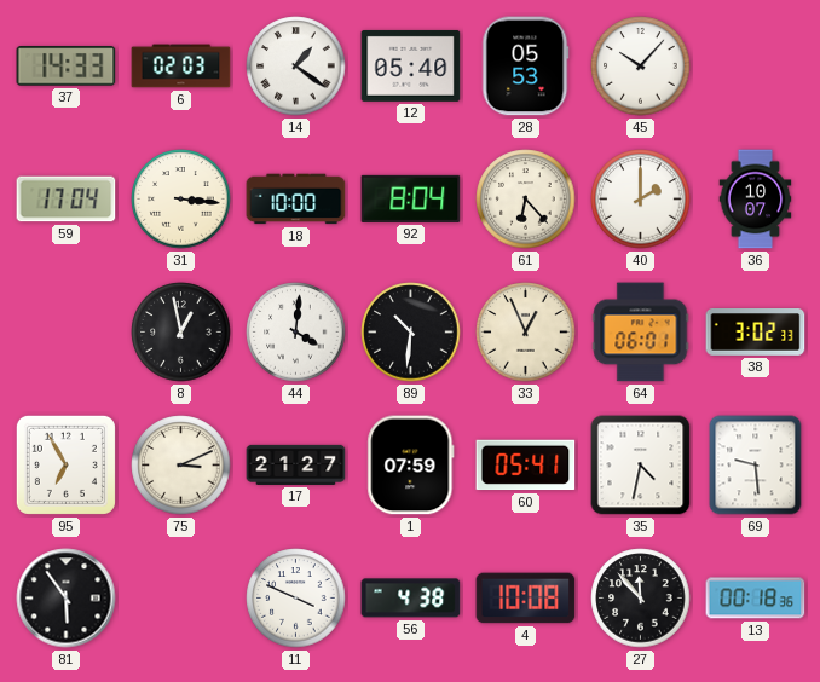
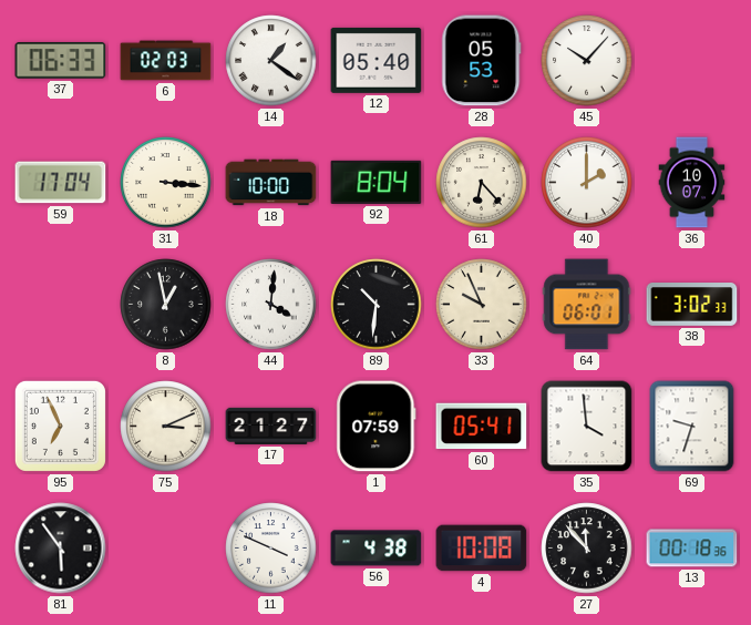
37: 14:33 -> 06:33 (61, 61)
33: 12:56 -> 9:56 (482, 305)
95: 6:55 -> 6:56 (60, 426)
35: 4:32 -> 3:59 (587, 427)
69: 9:29 -> 9:33 (692, 427)
